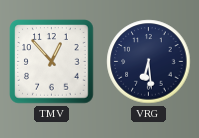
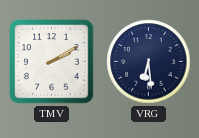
TMV: 12:53 -> 2:10 (52, 62)
